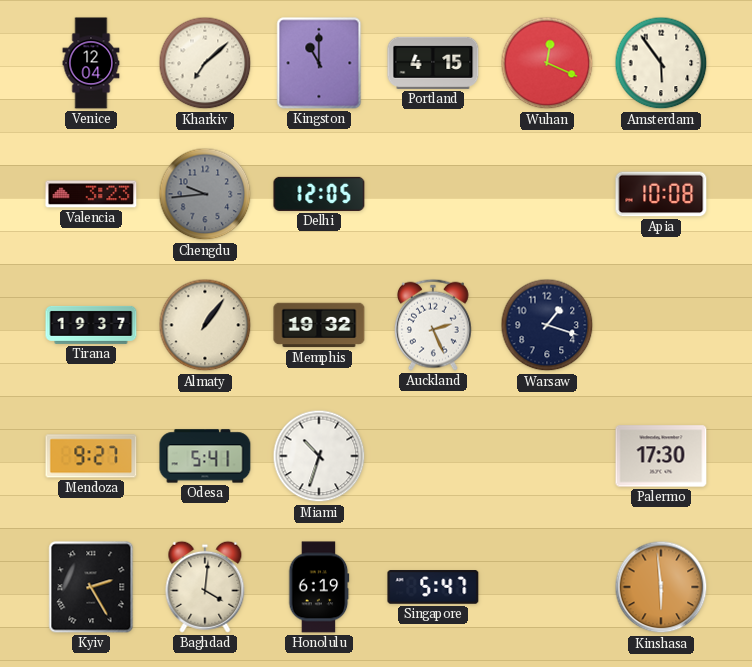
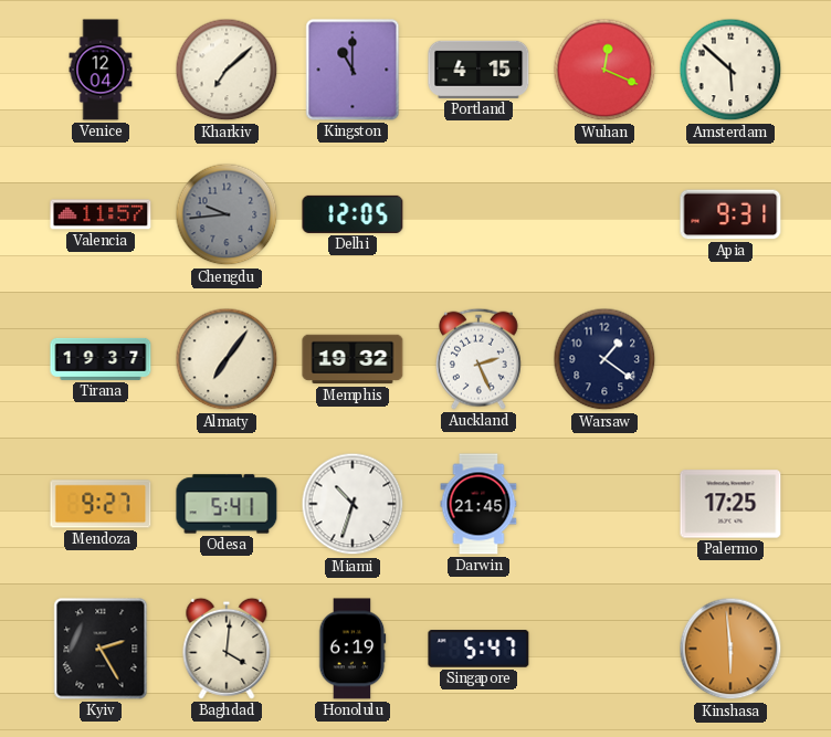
Amsterdam: 5:54 -> 5:52 (730, 70)
Valencia: 3:23 -> 11:57 (101, 214)
Apia: 10:08 -> 9:31 (730, 214)
Almaty: 1:06 -> 7:06 (227, 359)
Warsaw: 1:18 -> 1:21 (604, 359)
Darwin: none -> 21:45 (478, 504)
Palermo: 17:30 -> 17:25 (730, 504)
